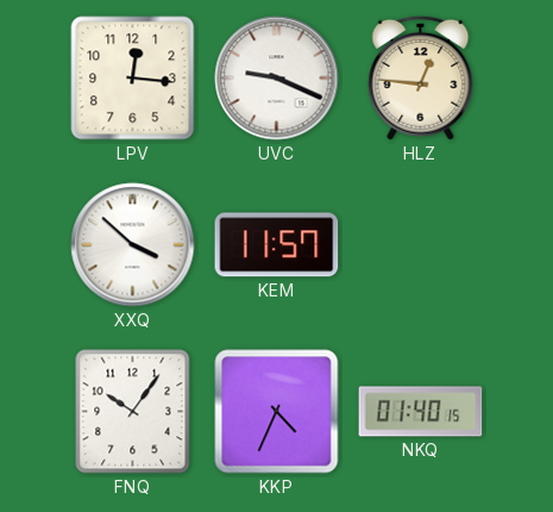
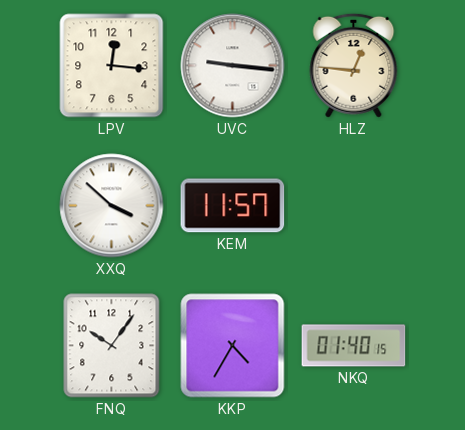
UVC: 9:19 -> 9:16 (233, 66)
KKP: 4:34 -> 4:35 (233, 346)
